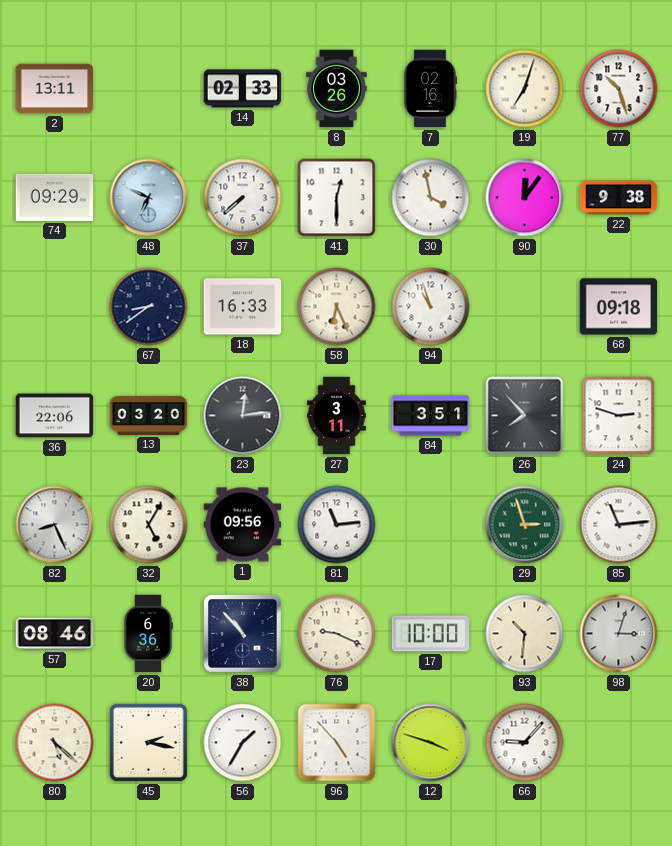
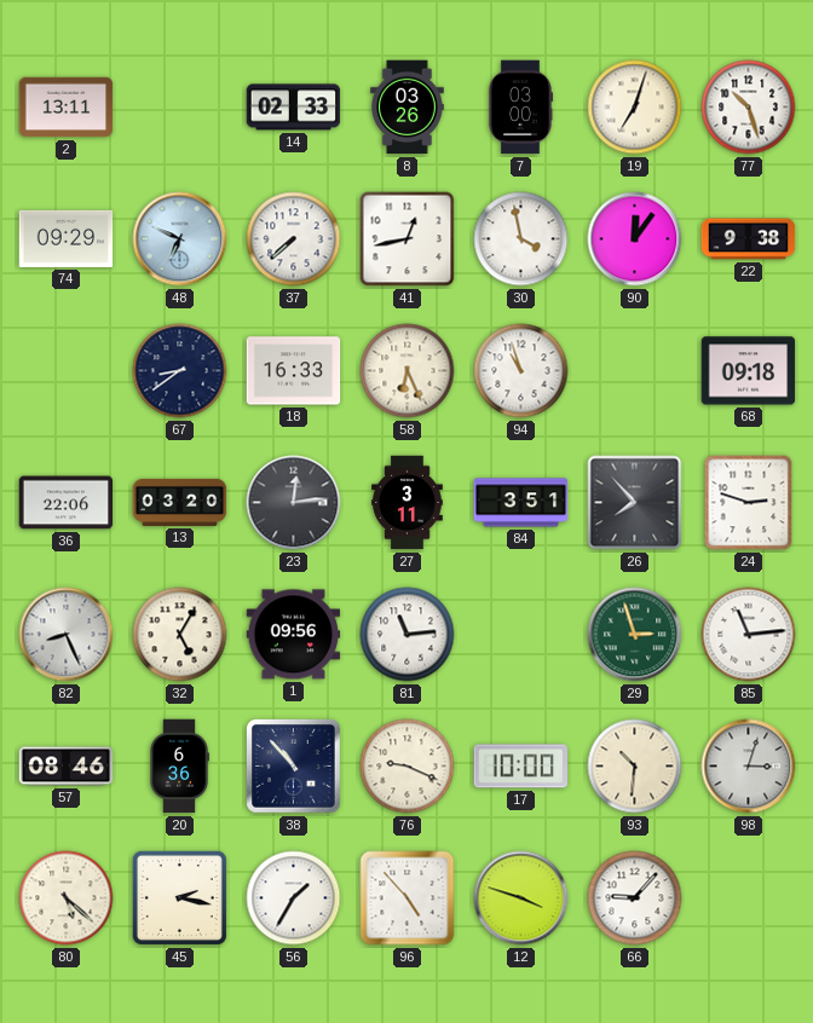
7: 02:16 -> 03:00 (519, 108)
41: 12:30 -> 12:43 (408, 239)
